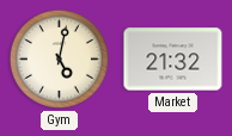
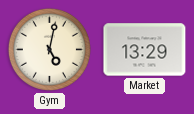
Market: 21:32 -> 13:29 (145, 50)
